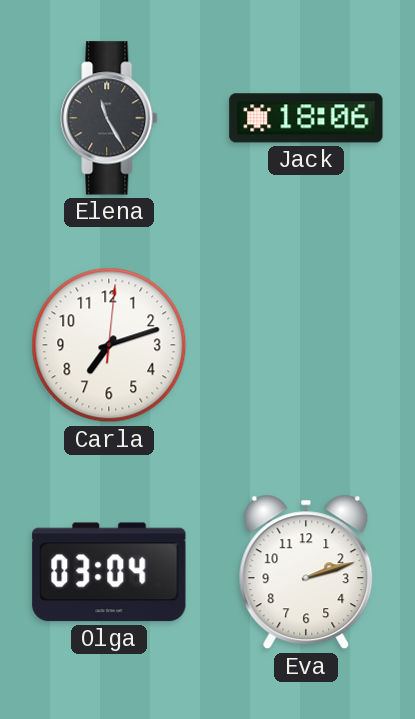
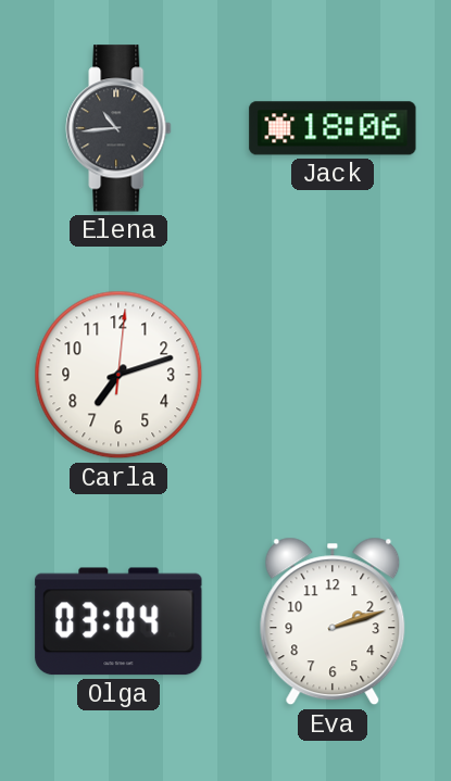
Elena: 11:25 -> 10:44 (118, 128)
